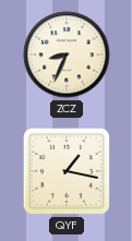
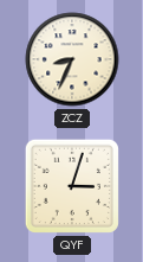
QYF: 1:17 -> 3:03 (72, 186)
